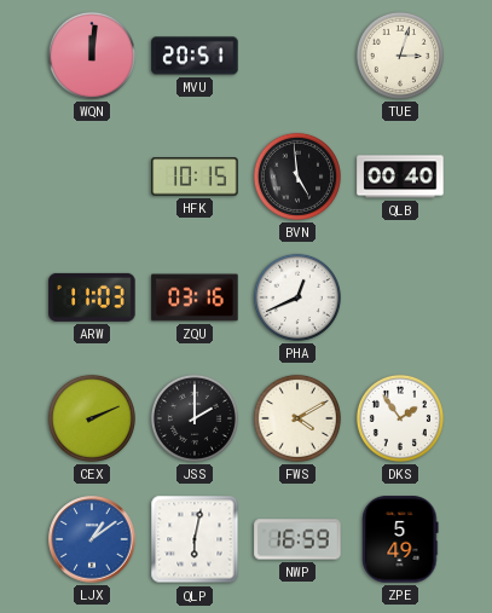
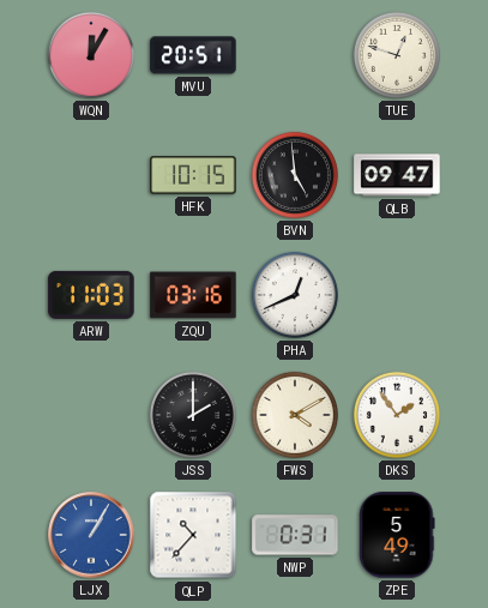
WQN: 12:01 -> 12:05 (91, 55)
TUE: 3:03 -> 12:48 (397, 55)
QLB: 00:40 -> 09:47 (397, 175)
CEX: 2:11 -> none (92, 418)
LJX: 1:09 -> 1:05 (91, 535)
QLP: 6:02 -> 10:37 (193, 535)
NWP: 16:59 -> 0:31 (295, 535)
